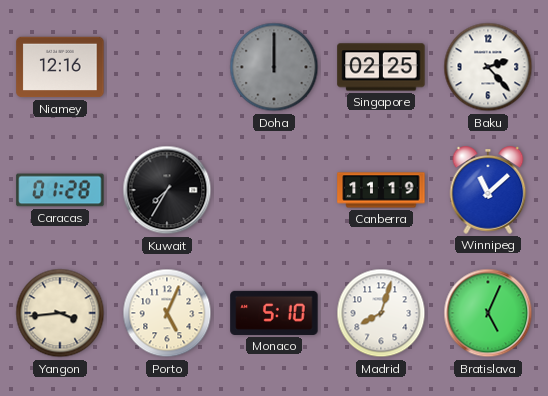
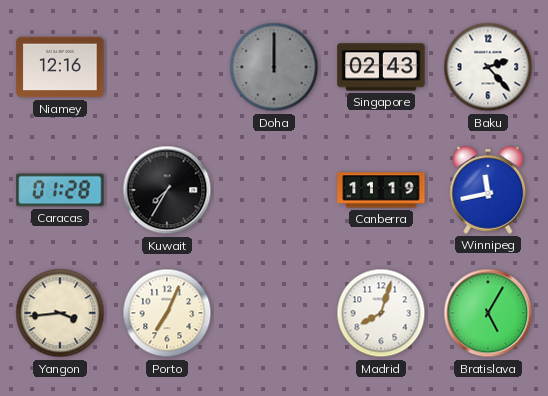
Singapore: 02:25 -> 02:43 (381, 67)
Winnipeg: 11:08 -> 11:43 (488, 190)
Porto: 5:04 -> 7:04 (167, 313)
Monaco: 5:10 -> none (274, 313)
Bratislava: 5:04 -> 5:05 (488, 313)
